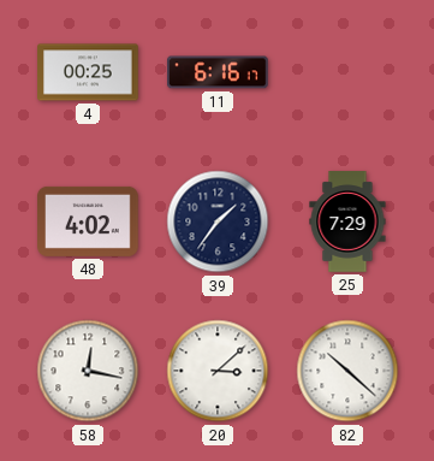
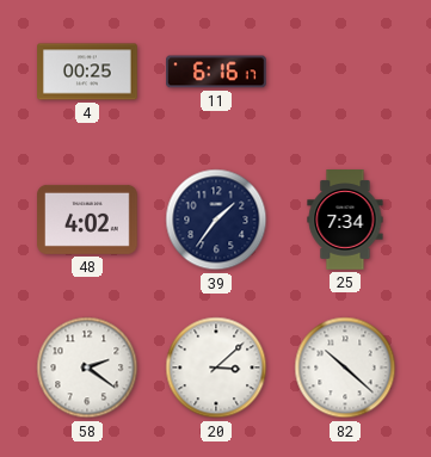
25: 7:29 -> 7:34 (345, 220)
58: 12:17 -> 2:21 (87, 368)
